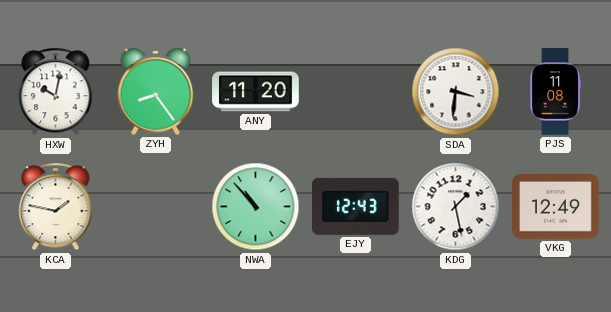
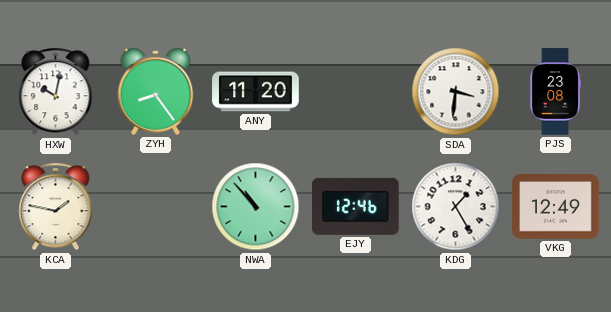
PJS: 11:08 -> 23:08 (555, 92)
EJY: 12:43 -> 12:46 (356, 206)
KDG: 1:28 -> 1:25 (456, 207)
